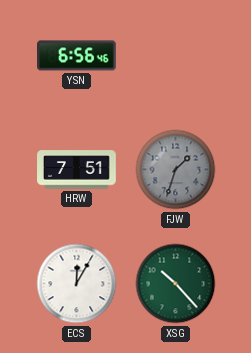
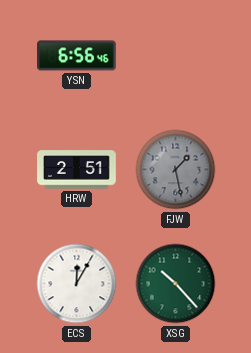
HRW: 7:51 -> 2:51 (77, 170)
FJW: 1:33 -> 1:28 (176, 170)
